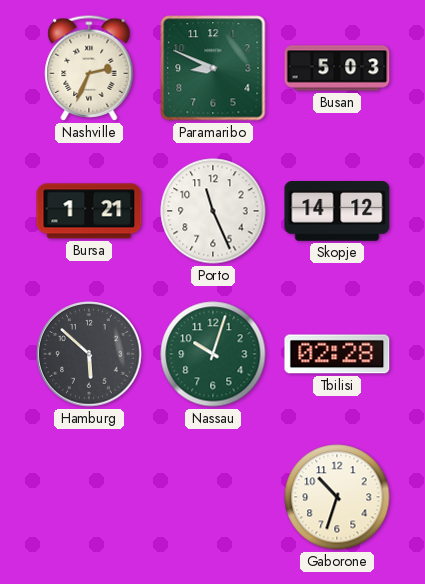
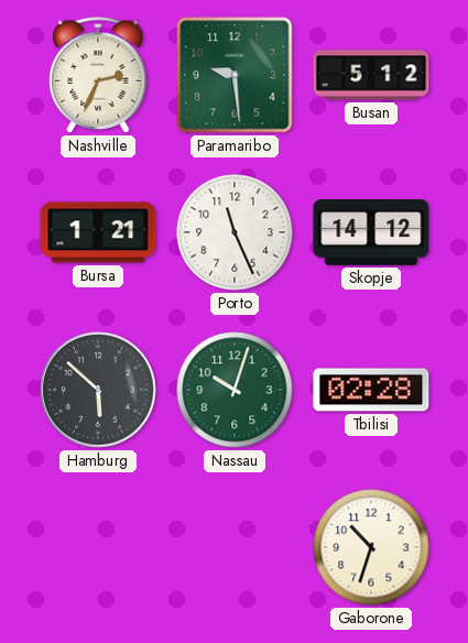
Paramaribo: 8:49 -> 9:29 (235, 75)
Busan: 5:03 -> 5:12 (371, 75)
